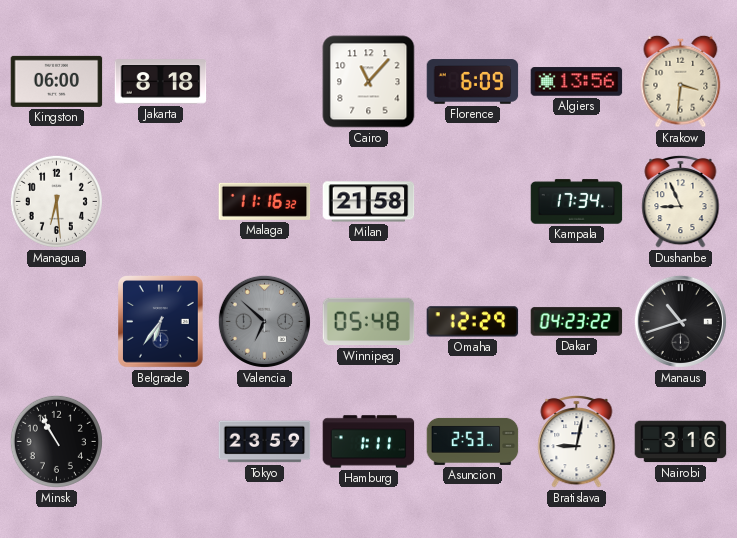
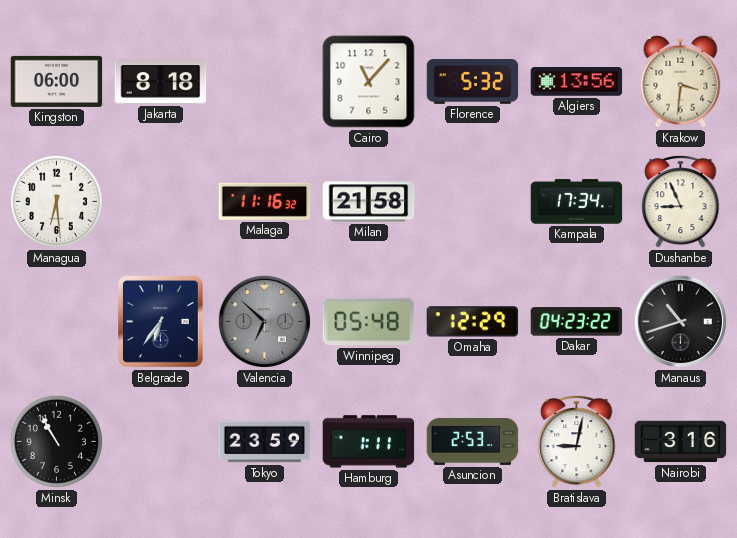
Florence: 6:09 -> 5:32 (473, 82)
